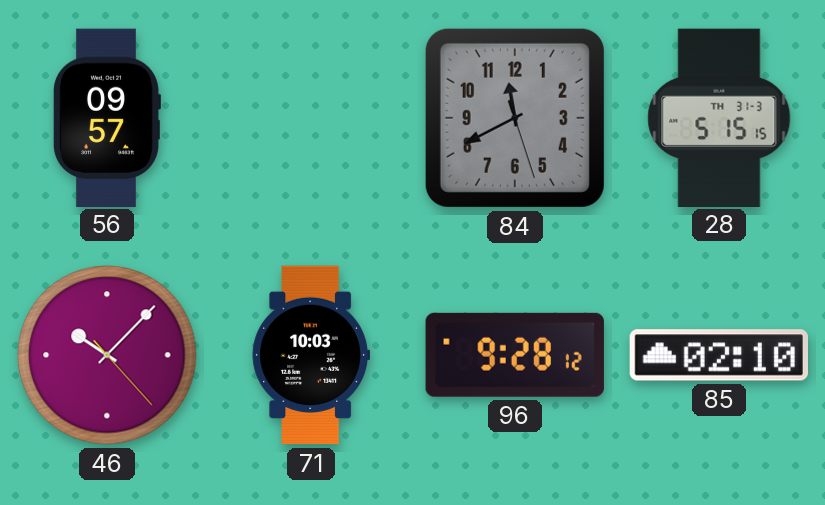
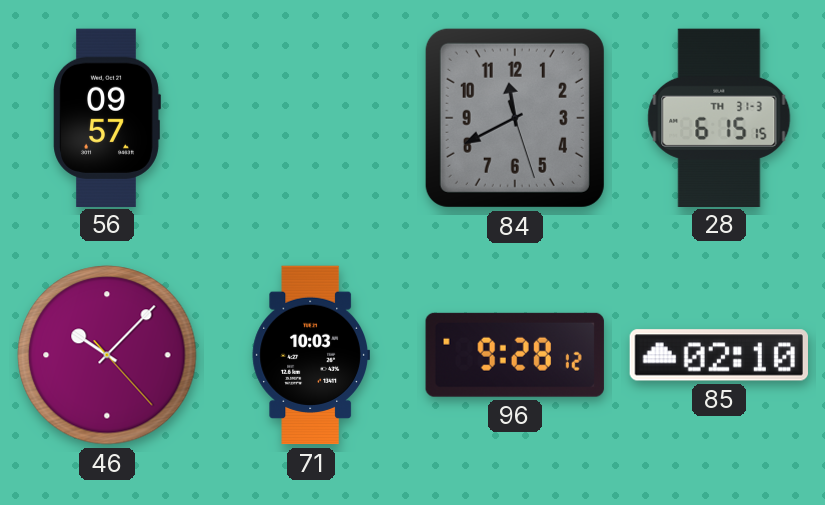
28: 5:15 -> 6:15 (719, 117)
